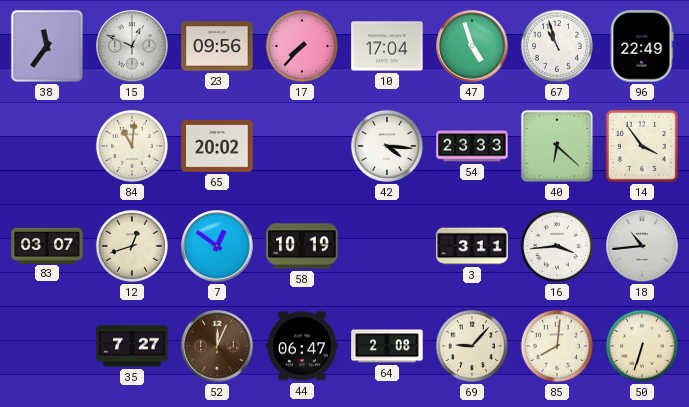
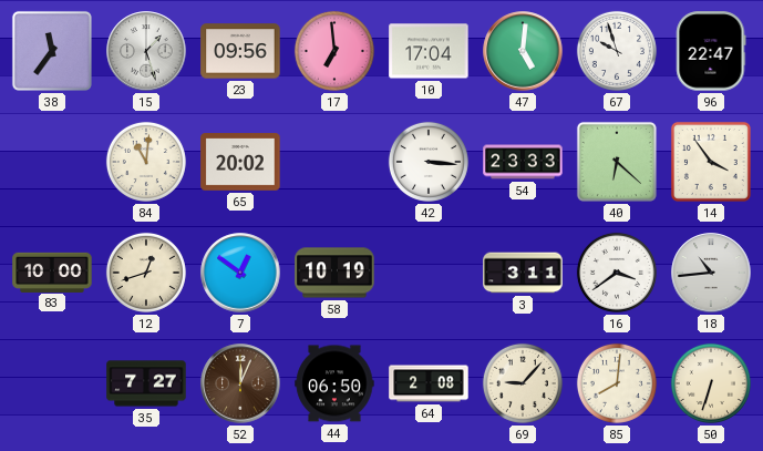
15: 12:49 -> 1:27 (146, 51)
17: 7:37 -> 6:59 (334, 51)
47: 4:57 -> 5:01 (523, 51)
67: 10:57 -> 9:57 (617, 51)
96: 22:49 -> 22:47 (711, 51)
42: 4:16 -> 3:16 (429, 162)
83: 03:07 -> 10:00 (52, 271)
16: 3:44 -> 3:39 (617, 273)
44: 06:47 -> 06:50 (334, 383)
